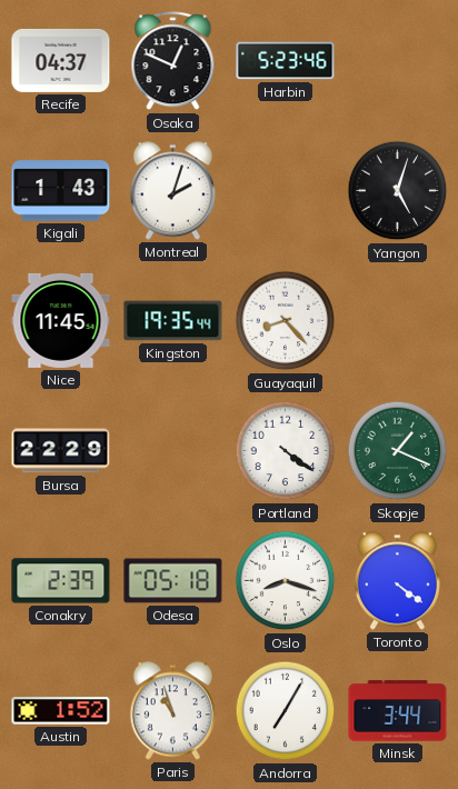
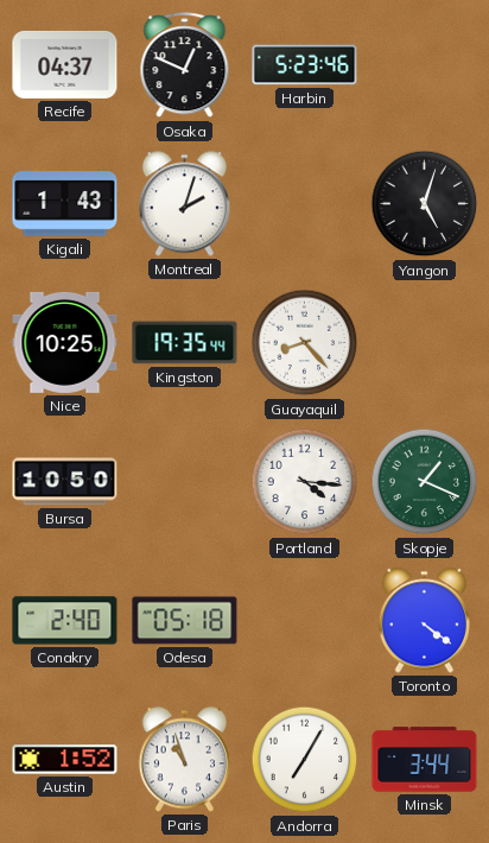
Nice: 11:45 -> 10:25 (65, 342)
Bursa: 22:29 -> 10:50 (65, 482)
Portland: 4:21 -> 4:16 (305, 482)
Conakry: 2:39 -> 2:40 (65, 621)
Oslo: 8:18 -> none (286, 581)
